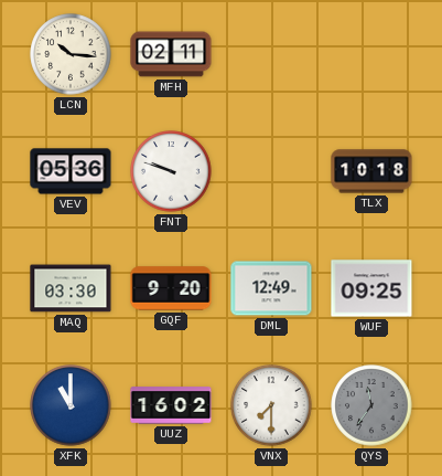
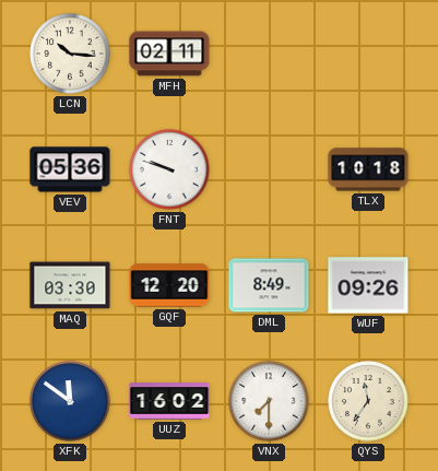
GQF: 9:20 -> 12:20 (169, 285)
DML: 12:49 -> 8:49 (269, 285)
WUF: 09:25 -> 09:26 (368, 285)
XFK: 11:00 -> 11:51 (70, 401)
QYS dial: grey -> cream (368, 401)
